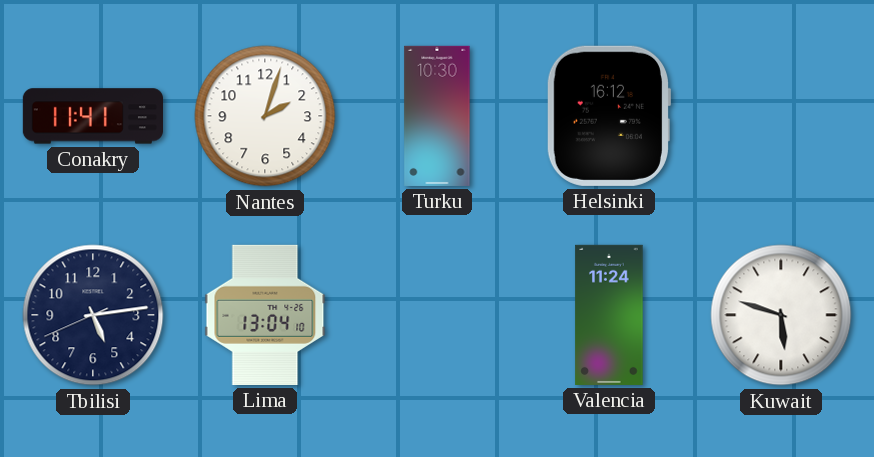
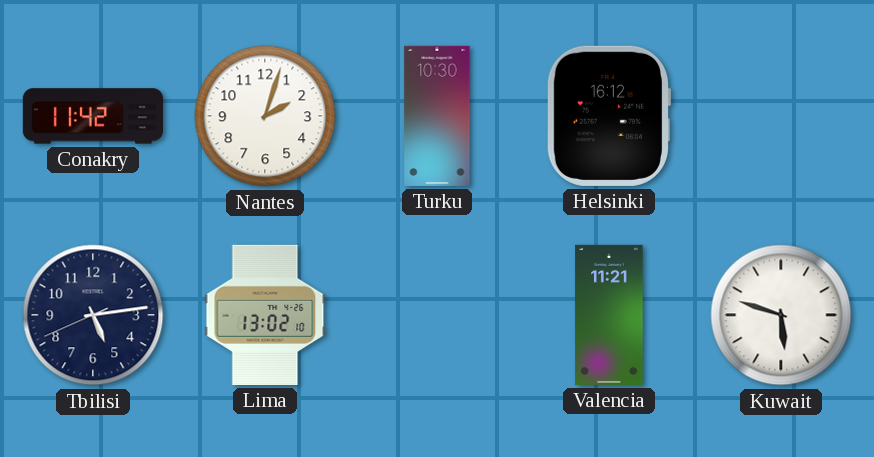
Conakry: 11:41 -> 11:42 (92, 116)
Lima: 13:04 -> 13:02 (265, 315)
Valencia: 11:24 -> 11:21 (609, 315)
